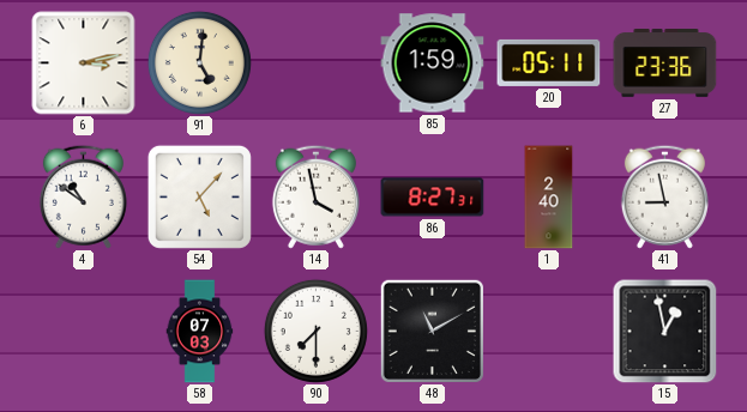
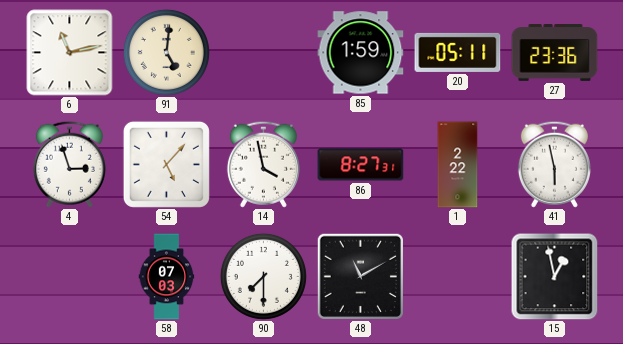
6: 3:13 -> 11:13 (70, 53)
4: 10:51 -> 2:57 (69, 164)
1: 2:40 -> 2:22 (458, 165)
41: 8:58 -> 5:58 (554, 164)
